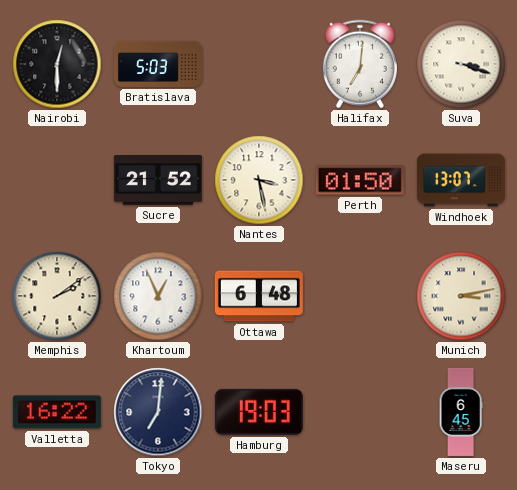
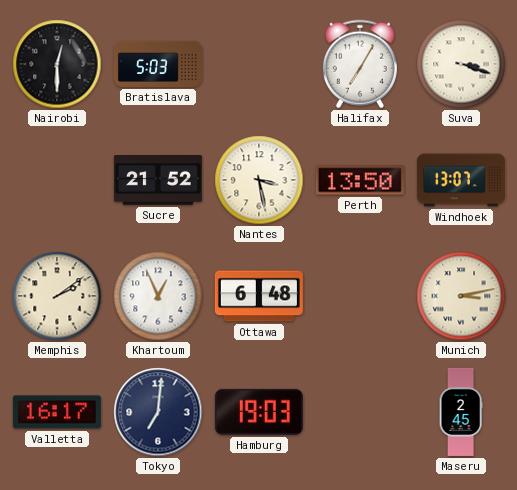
Halifax: 7:01 -> 7:05 (360, 64)
Perth: 01:50 -> 13:50 (360, 180)
Valletta: 16:22 -> 16:17 (57, 412)
Maseru: 6:45 -> 2:45 (461, 412)
